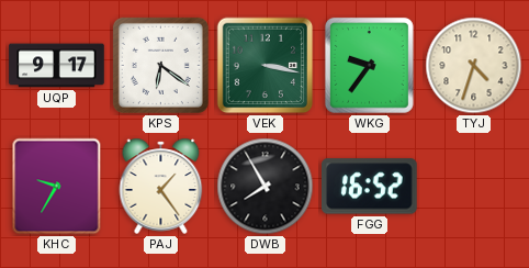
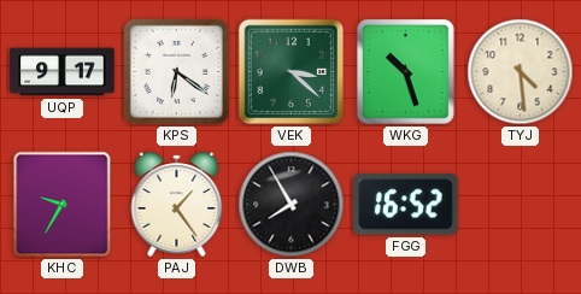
VEK: 3:17 -> 3:22 (292, 72)
WKG: 9:36 -> 10:27 (405, 71)
TYJ: 4:33 -> 4:29 (521, 72)
